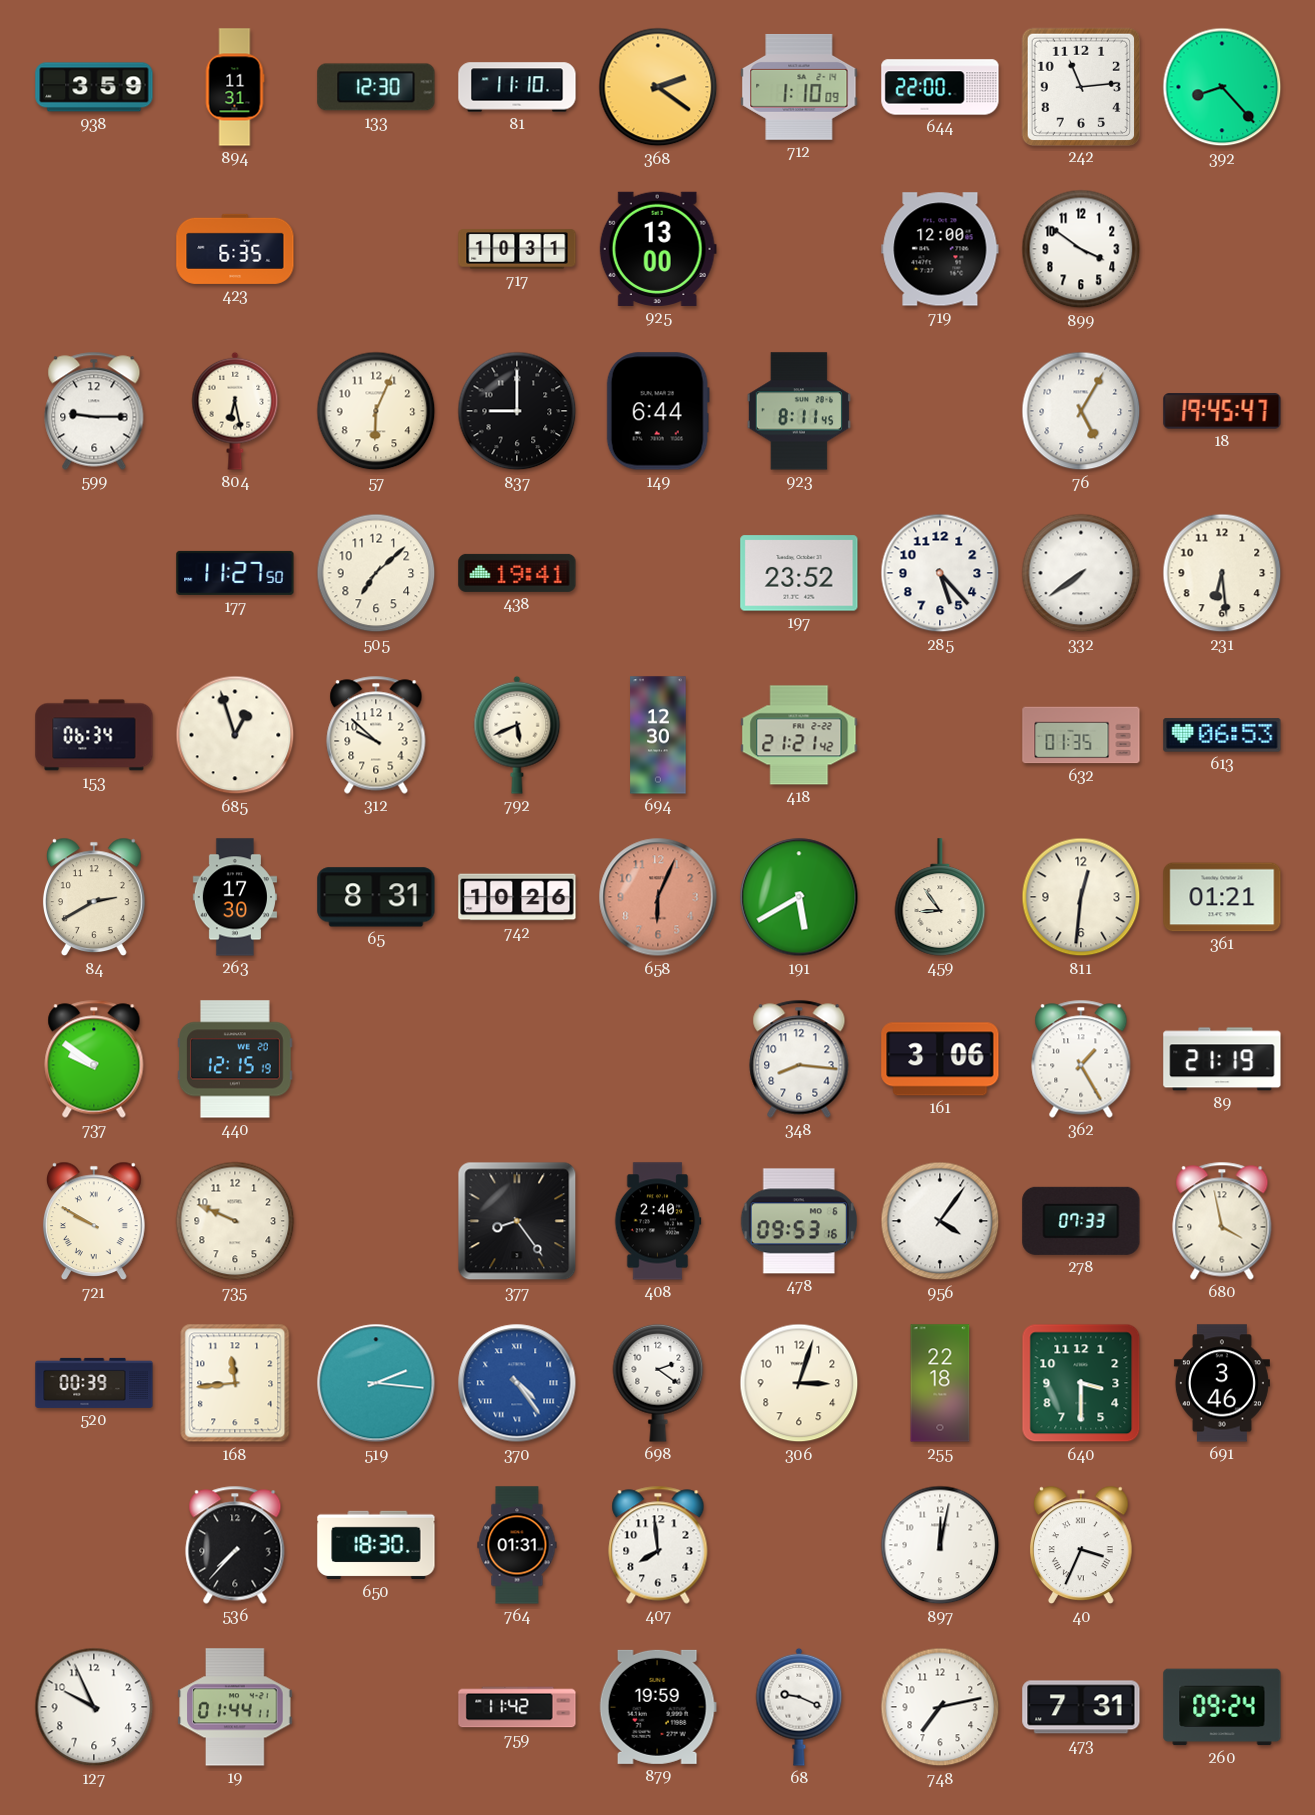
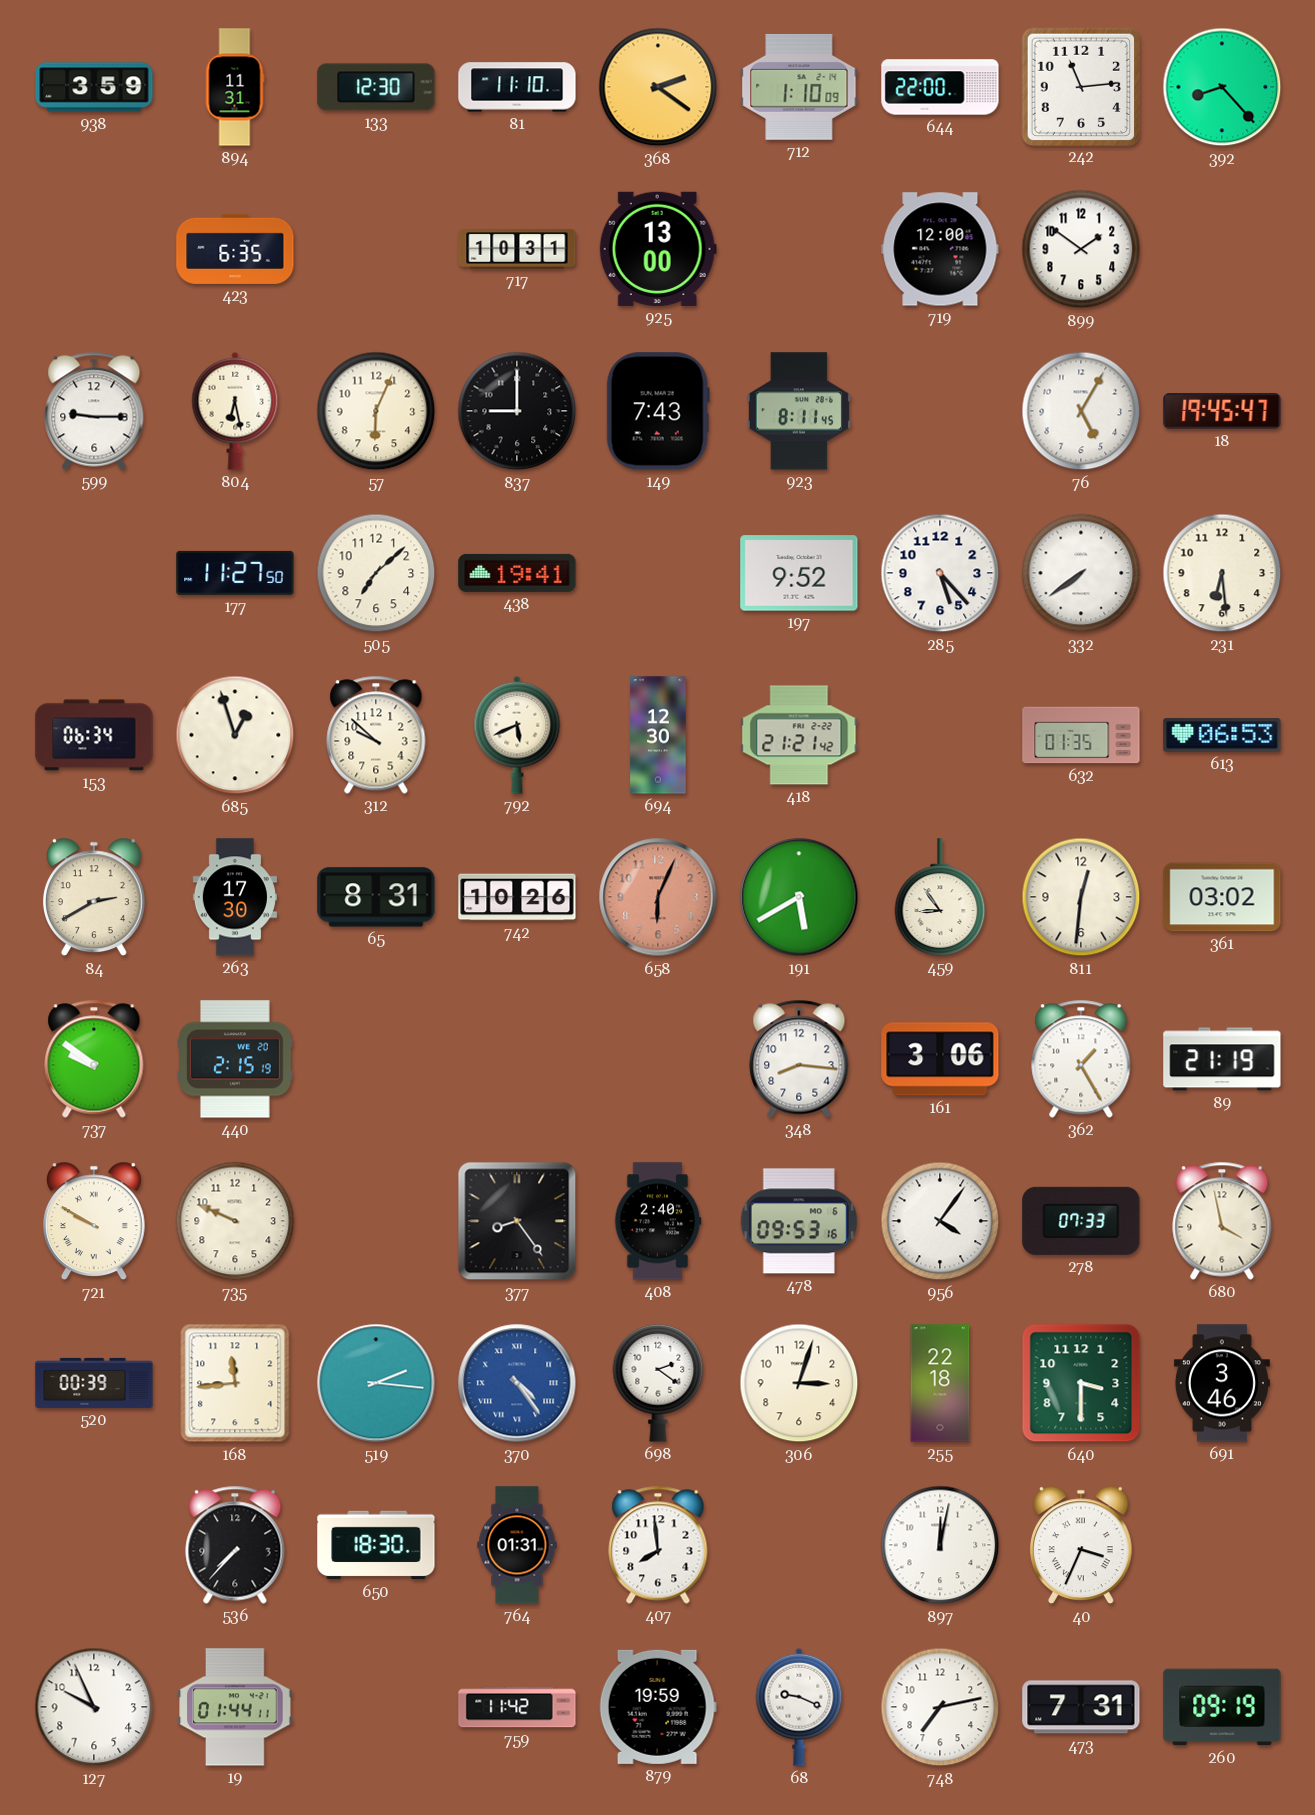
899: 3:51 -> 1:51 (1081, 249)
149: 6:44 -> 7:43 (658, 411)
197: 23:52 -> 9:52 (799, 573)
361: 01:21 -> 03:02 (1222, 897)
440: 12:15 -> 2:15 (236, 1059)
260: 09:24 -> 09:19 (1222, 1707)
